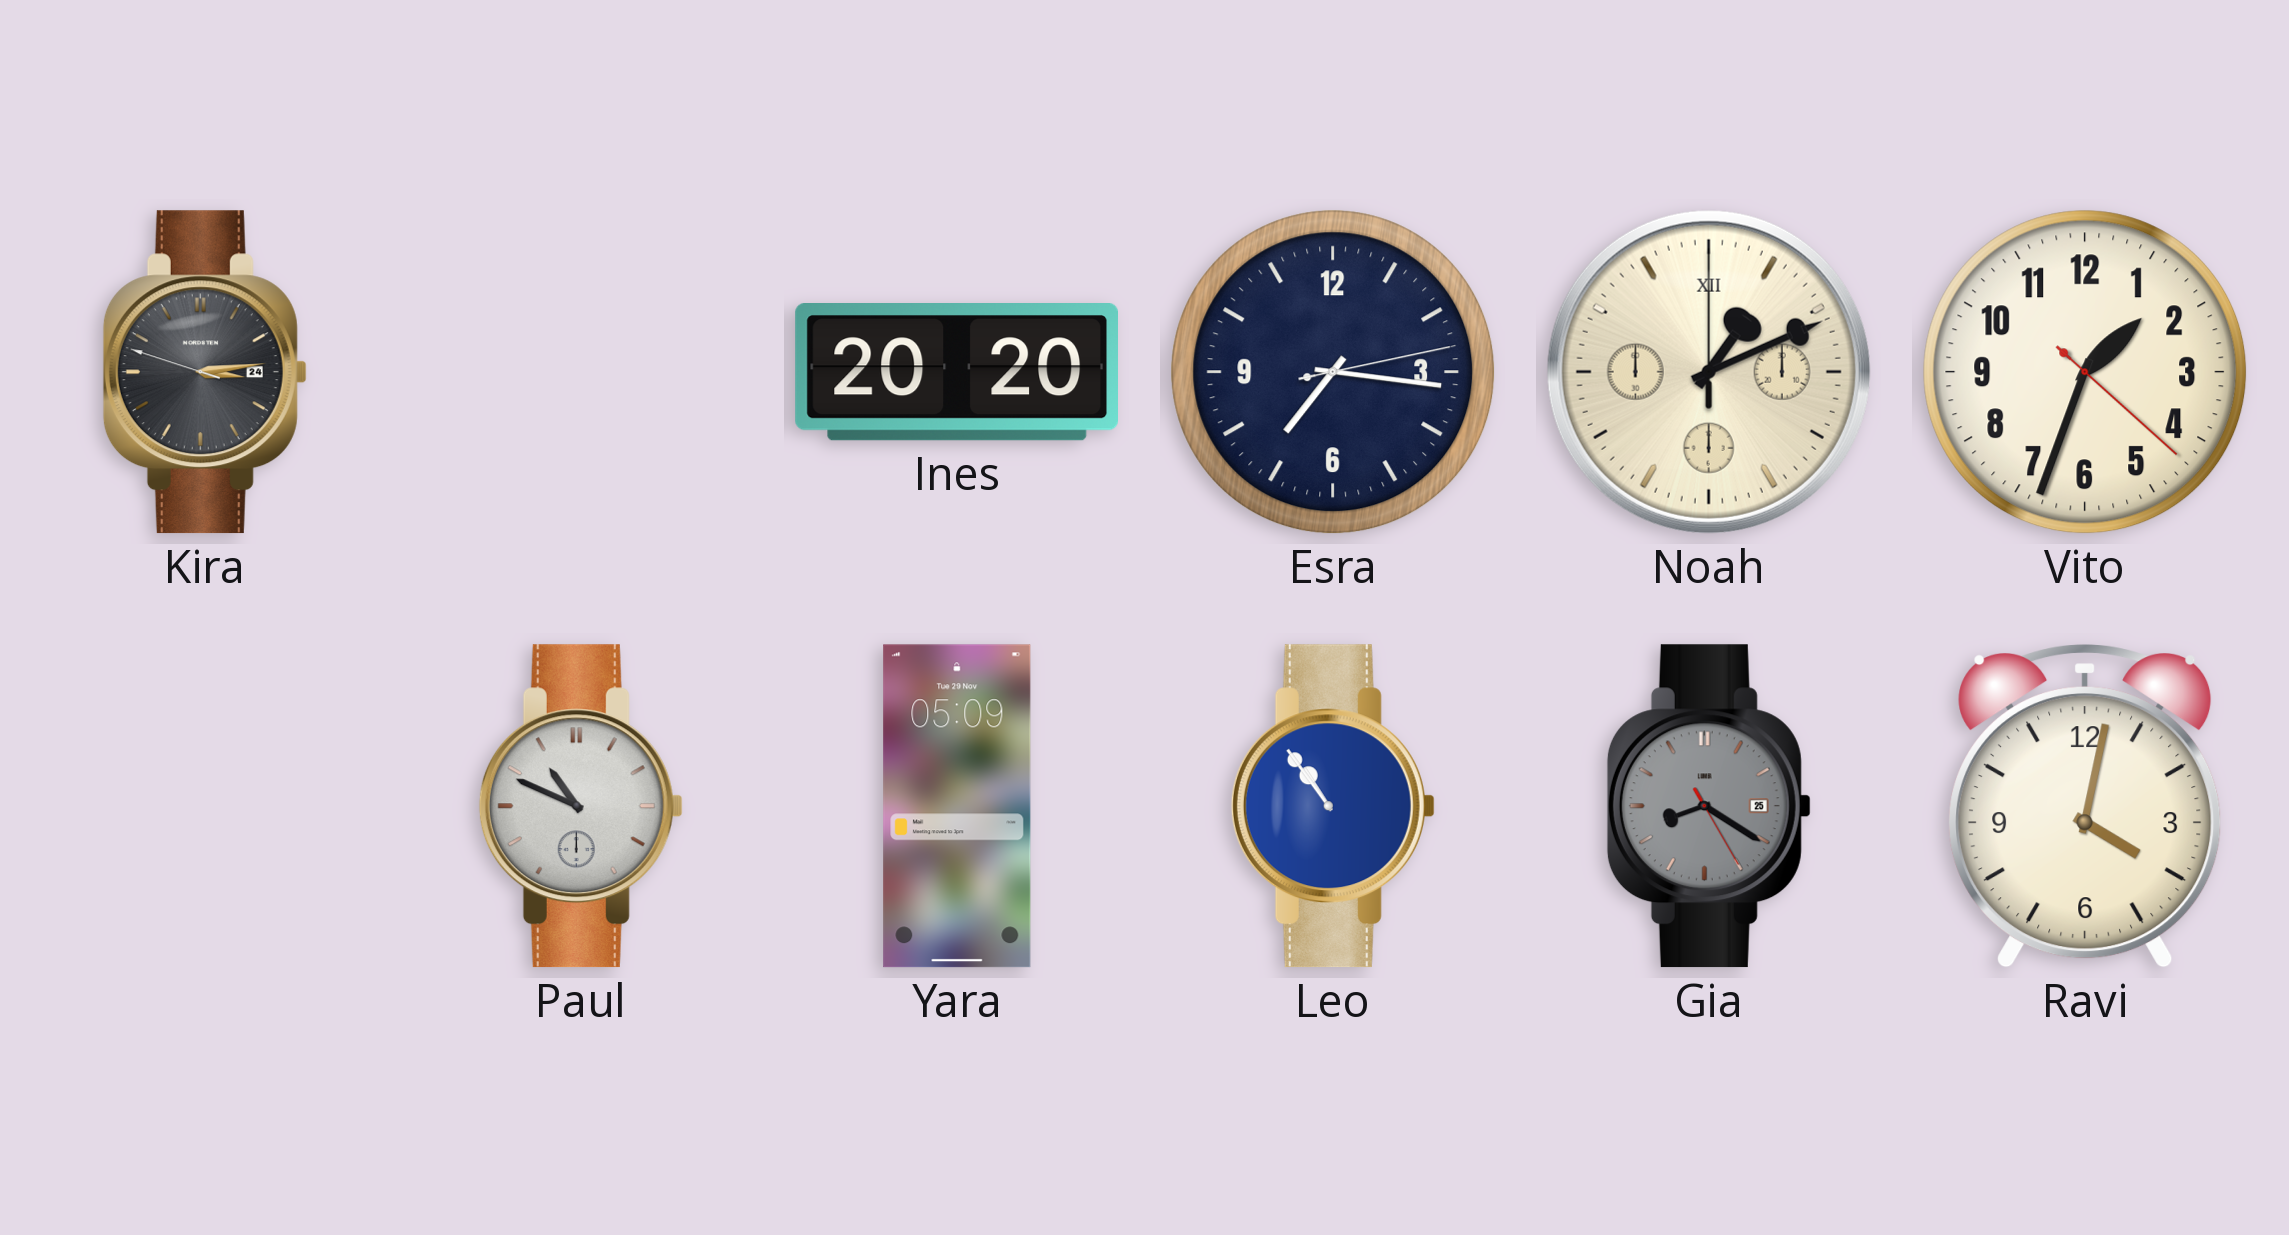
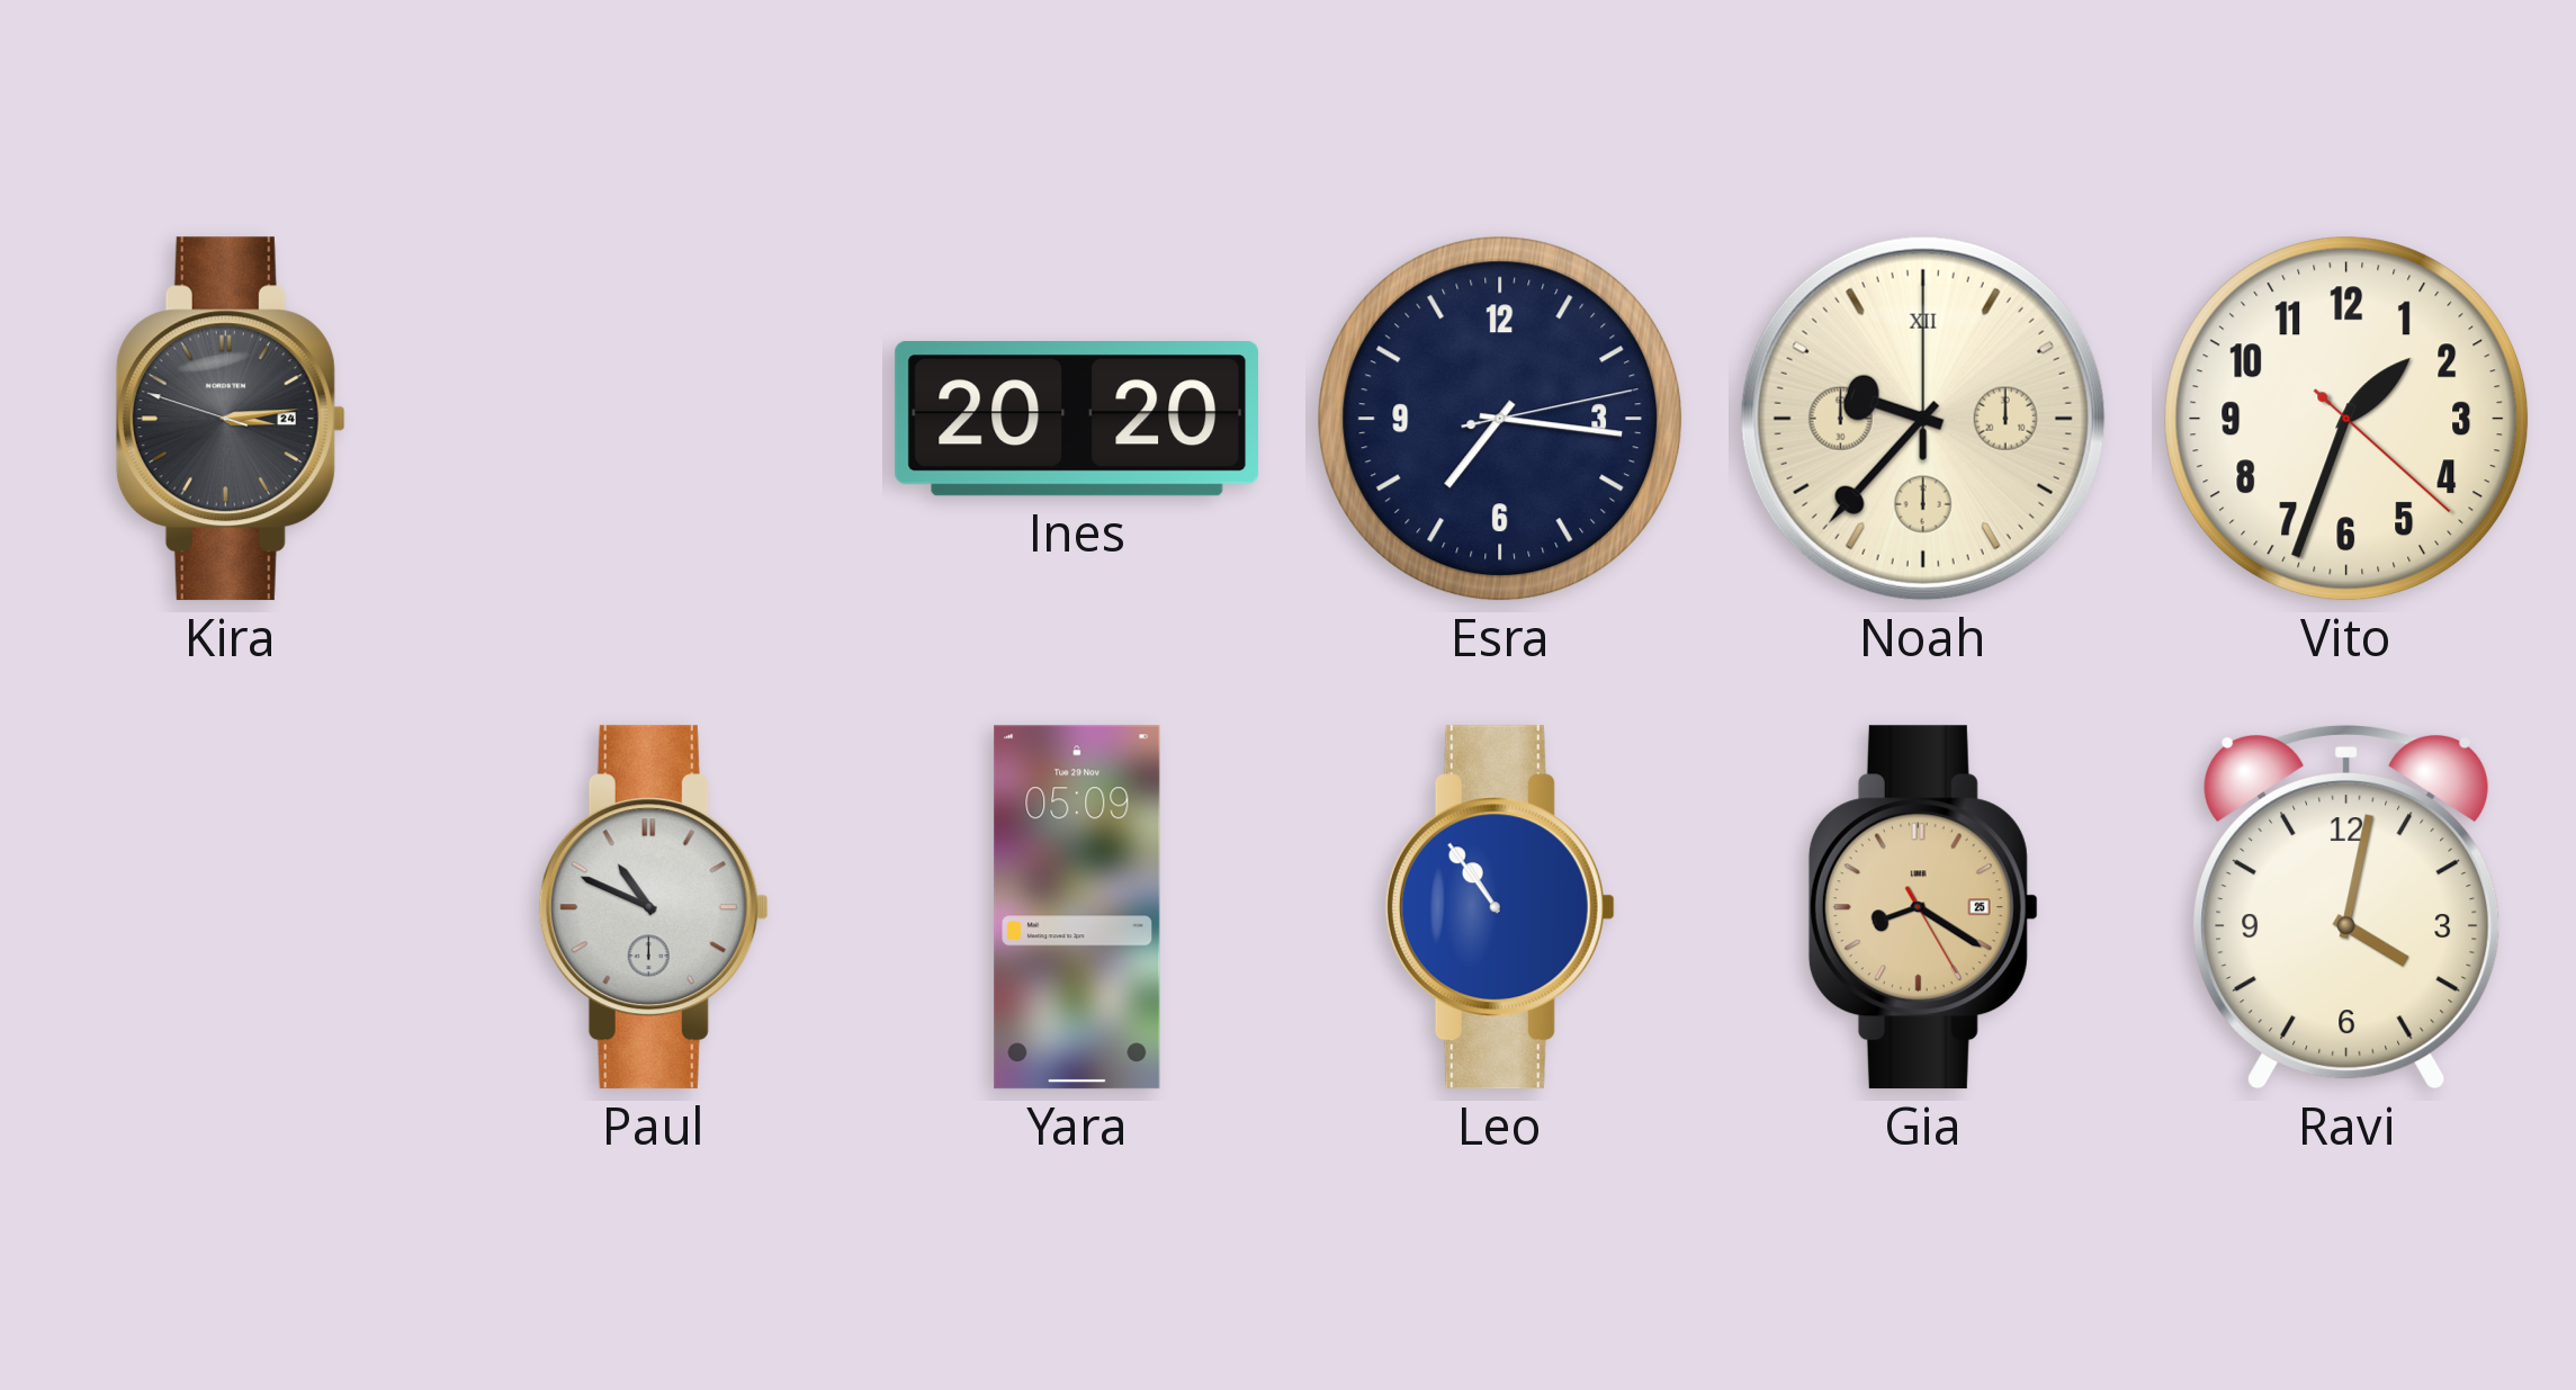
Noah: 1:11 -> 9:37 (1923, 419)
Gia dial: grey -> champagne (1923, 907)
